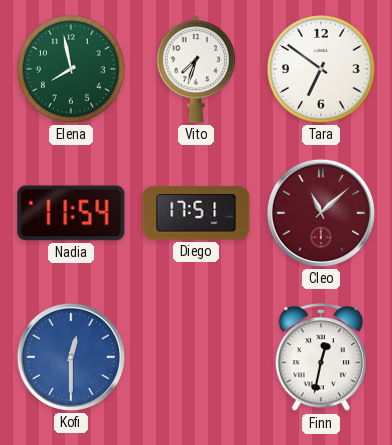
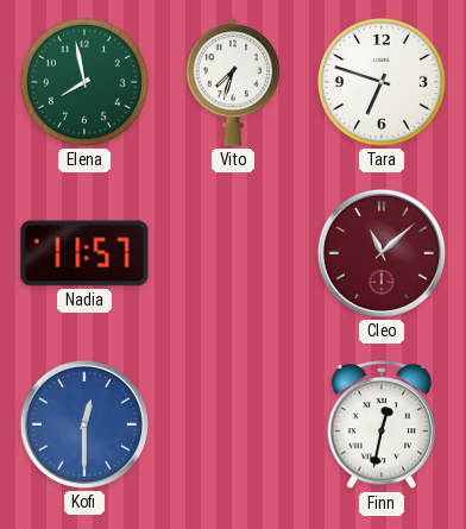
Tara: 6:51 -> 6:48 (383, 83)
Nadia: 11:54 -> 11:57 (84, 253)
Diego: 17:51 -> none (196, 213)
